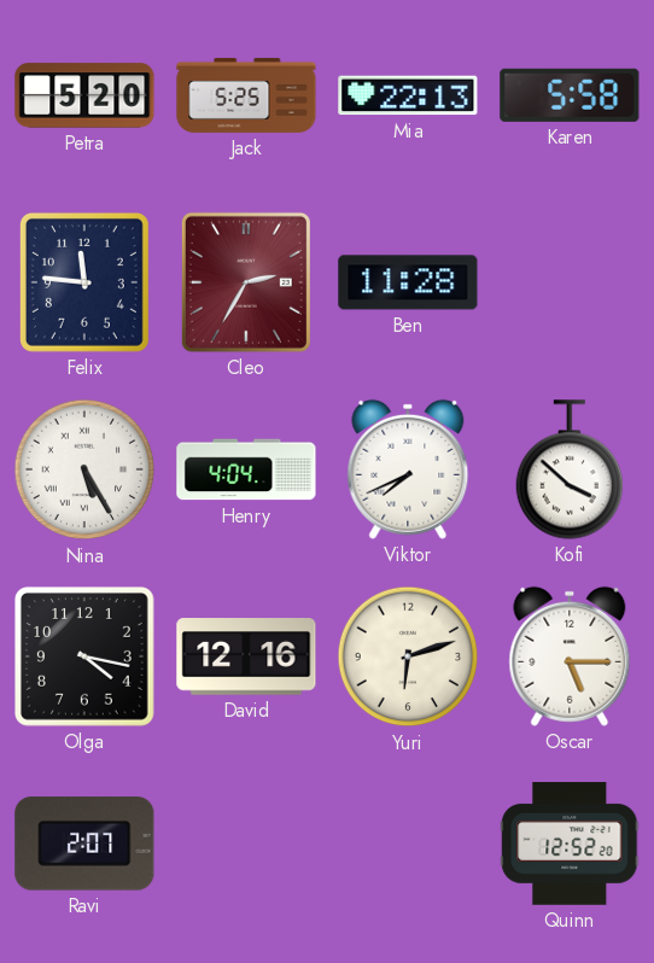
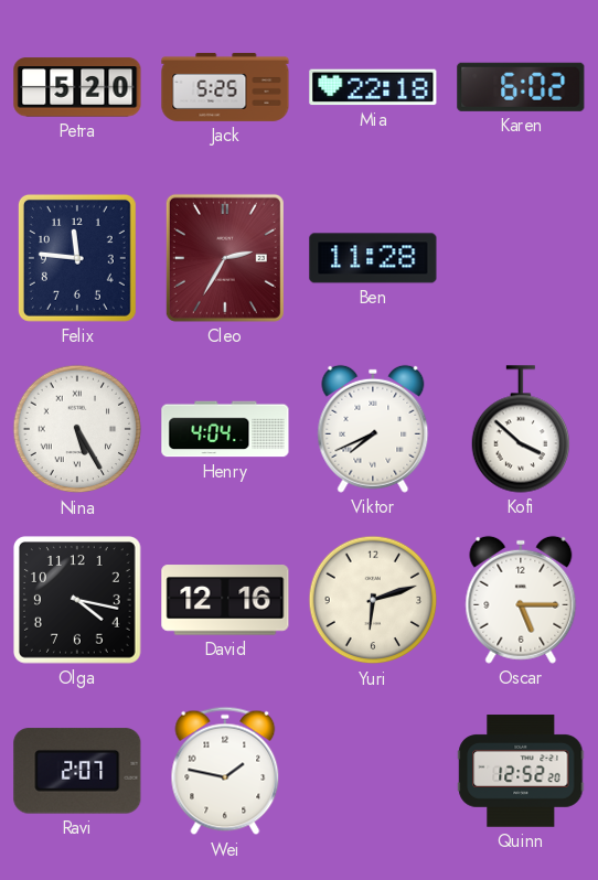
Mia: 22:13 -> 22:18 (373, 87)
Karen: 5:58 -> 6:02 (521, 87)
Wei: none -> 1:47 (225, 771)
